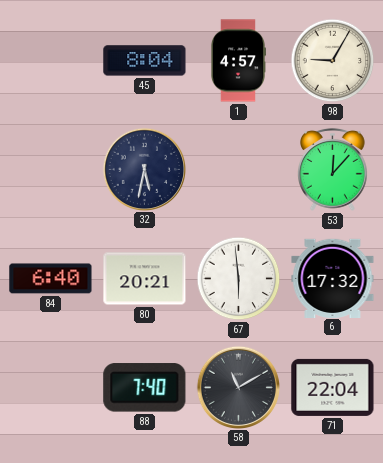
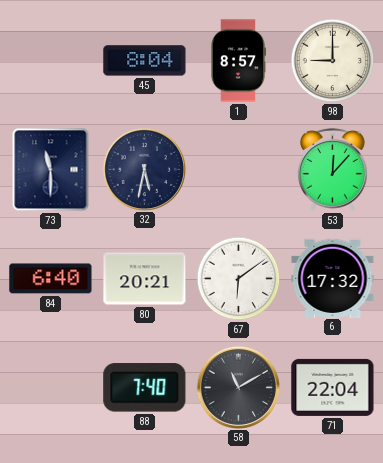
1: 4:57 -> 8:57 (237, 61)
98: 9:05 -> 9:00 (333, 61)
73: none -> 11:30 (51, 170)
67: 5:59 -> 6:09 (239, 279)
